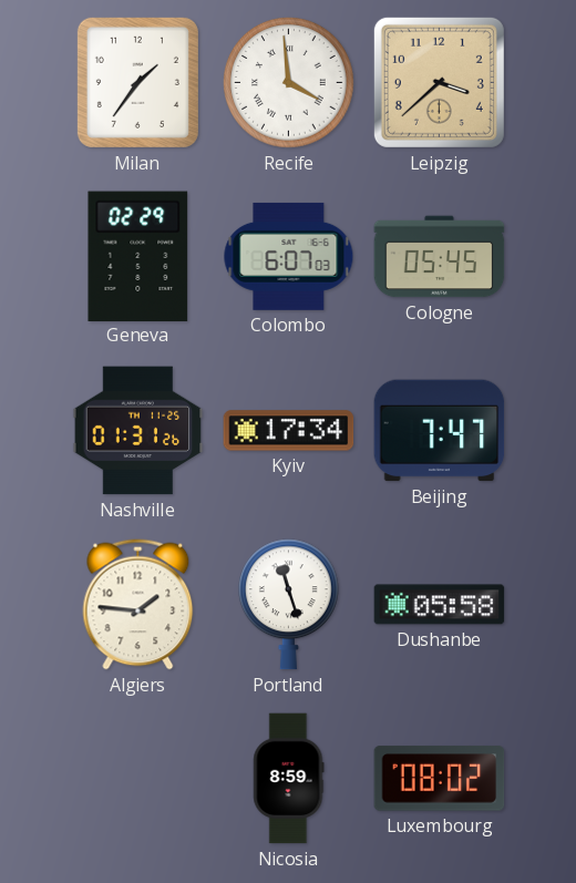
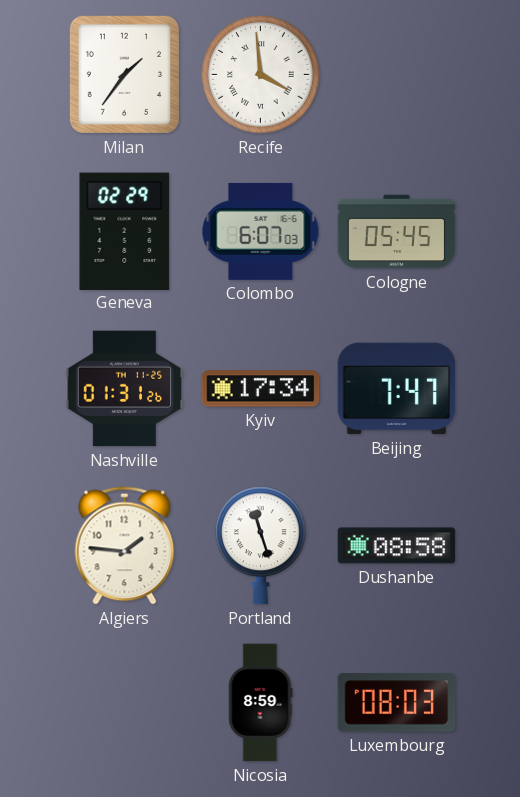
Leipzig: 3:38 -> none (439, 82)
Dushanbe: 05:58 -> 08:58 (397, 546)
Luxembourg: 08:02 -> 08:03 (397, 703)
